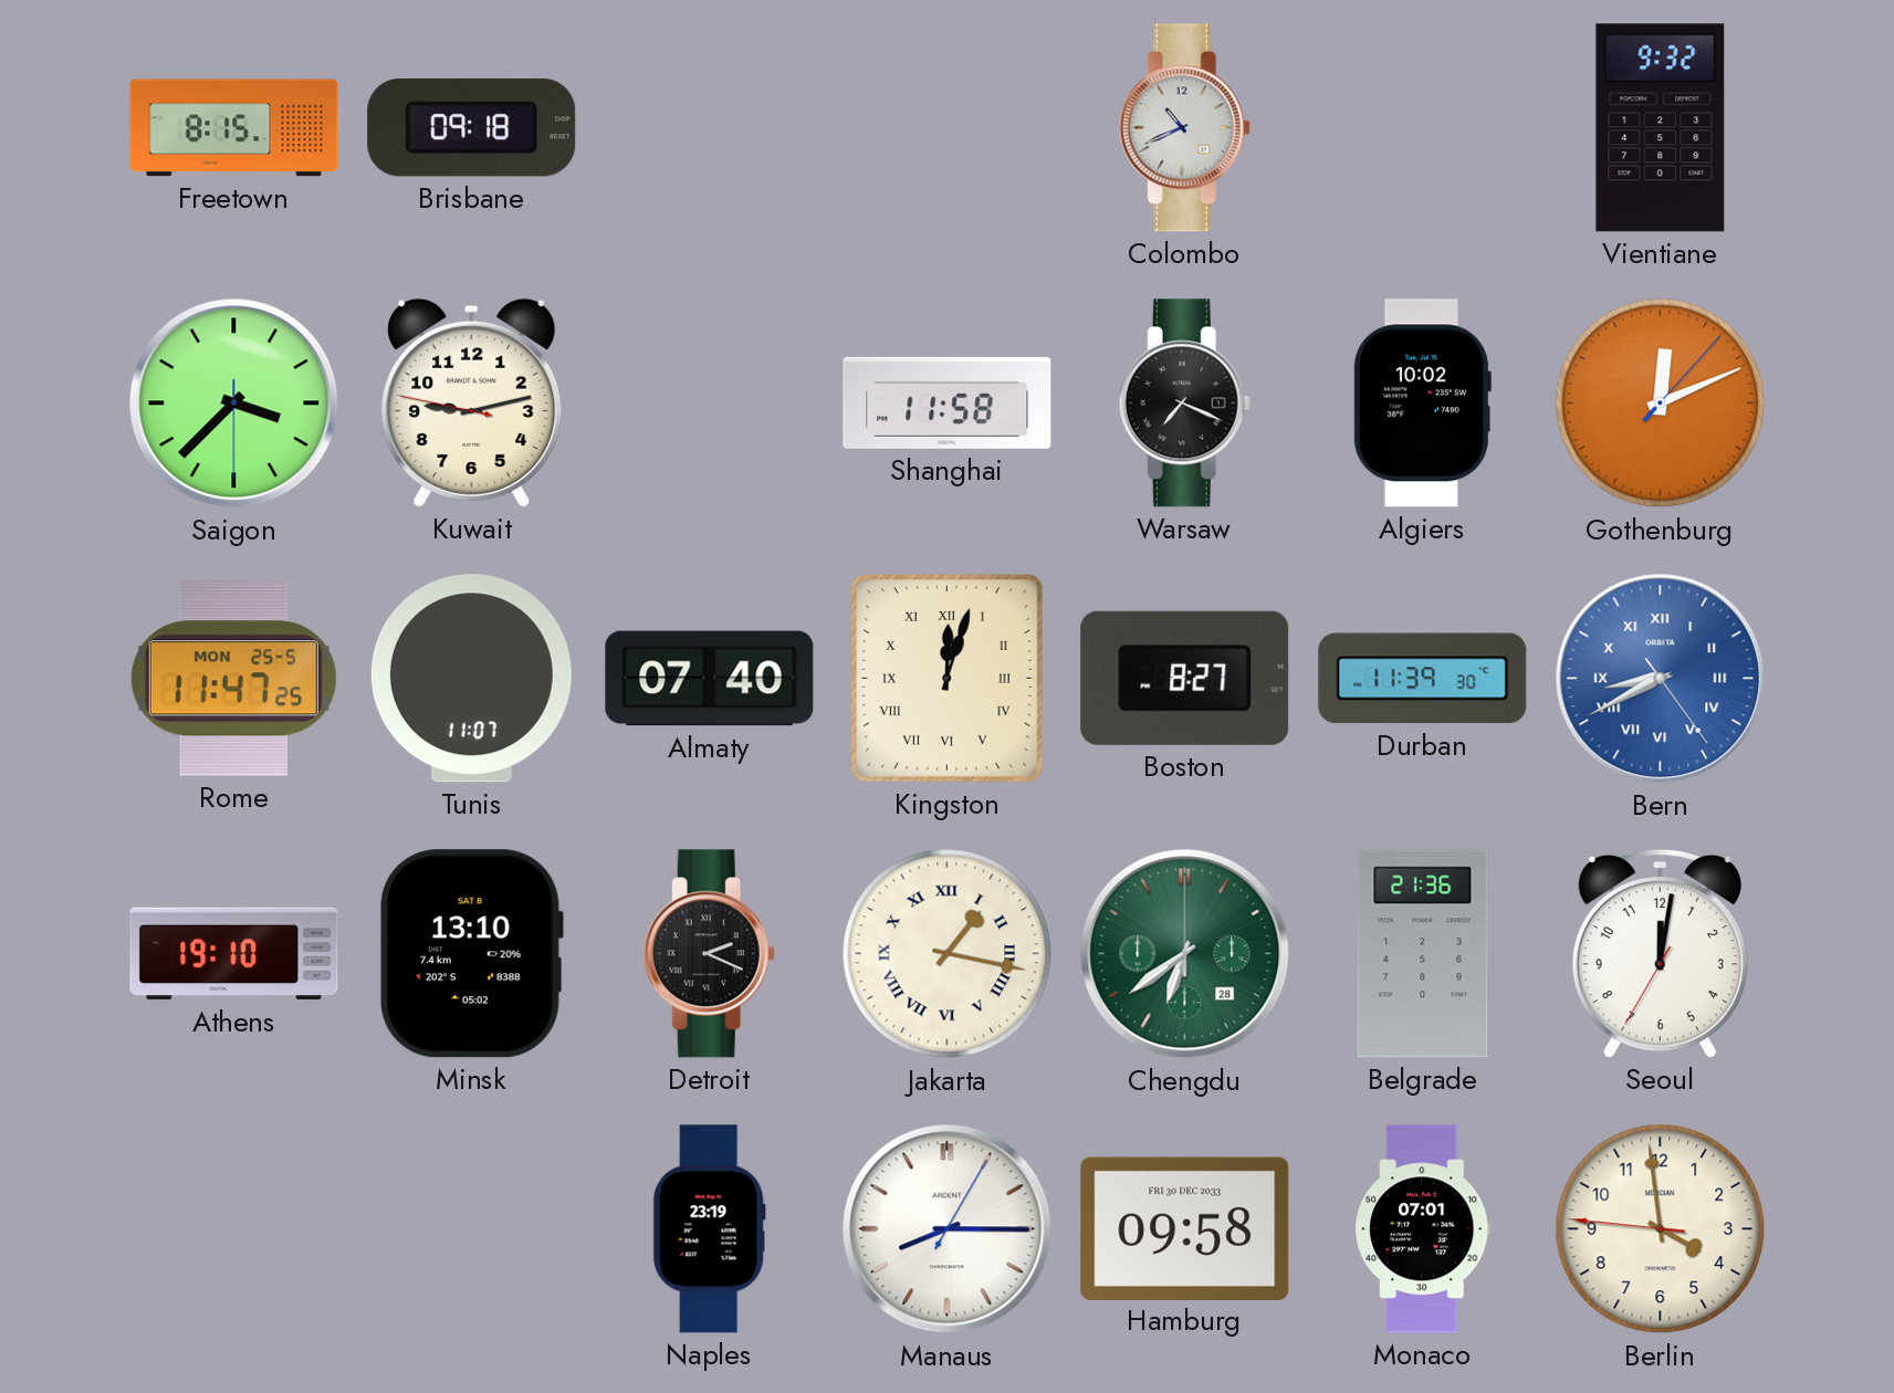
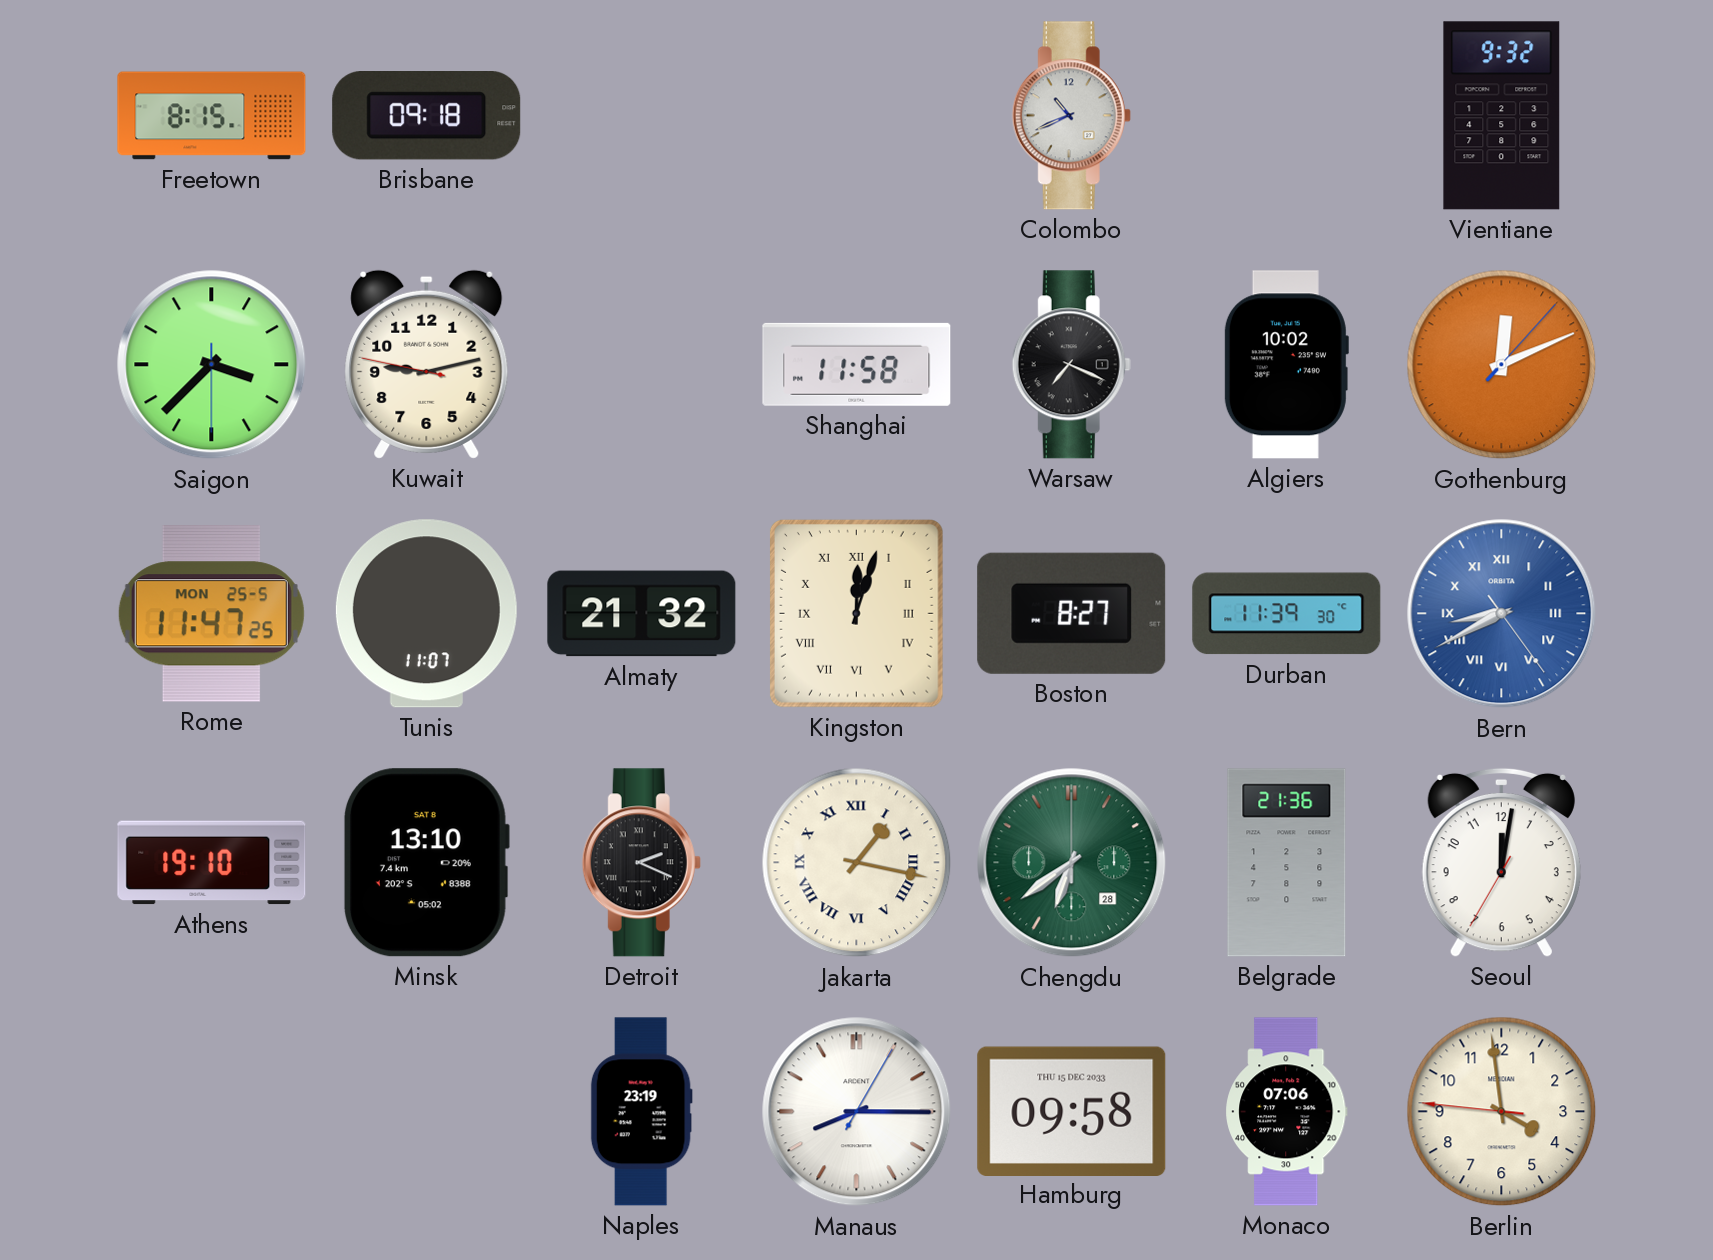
Almaty: 07:40 -> 21:32 (642, 614)
Hamburg date: FRI 30 DEC 2033 -> THU 15 DEC 2033 (1072, 1111)
Monaco: 07:01 -> 07:06 (1287, 1112)
